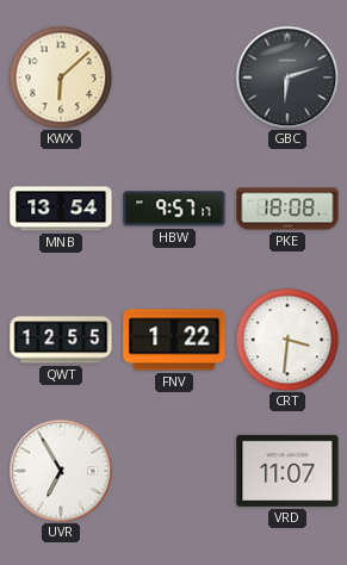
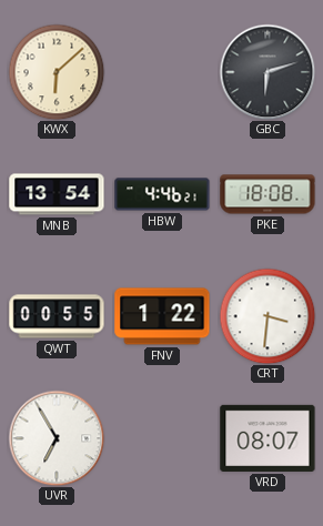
HBW: 9:57 -> 4:46 (162, 194)
QWT: 12:55 -> 00:55 (57, 316)
VRD: 11:07 -> 08:07 (268, 438)
